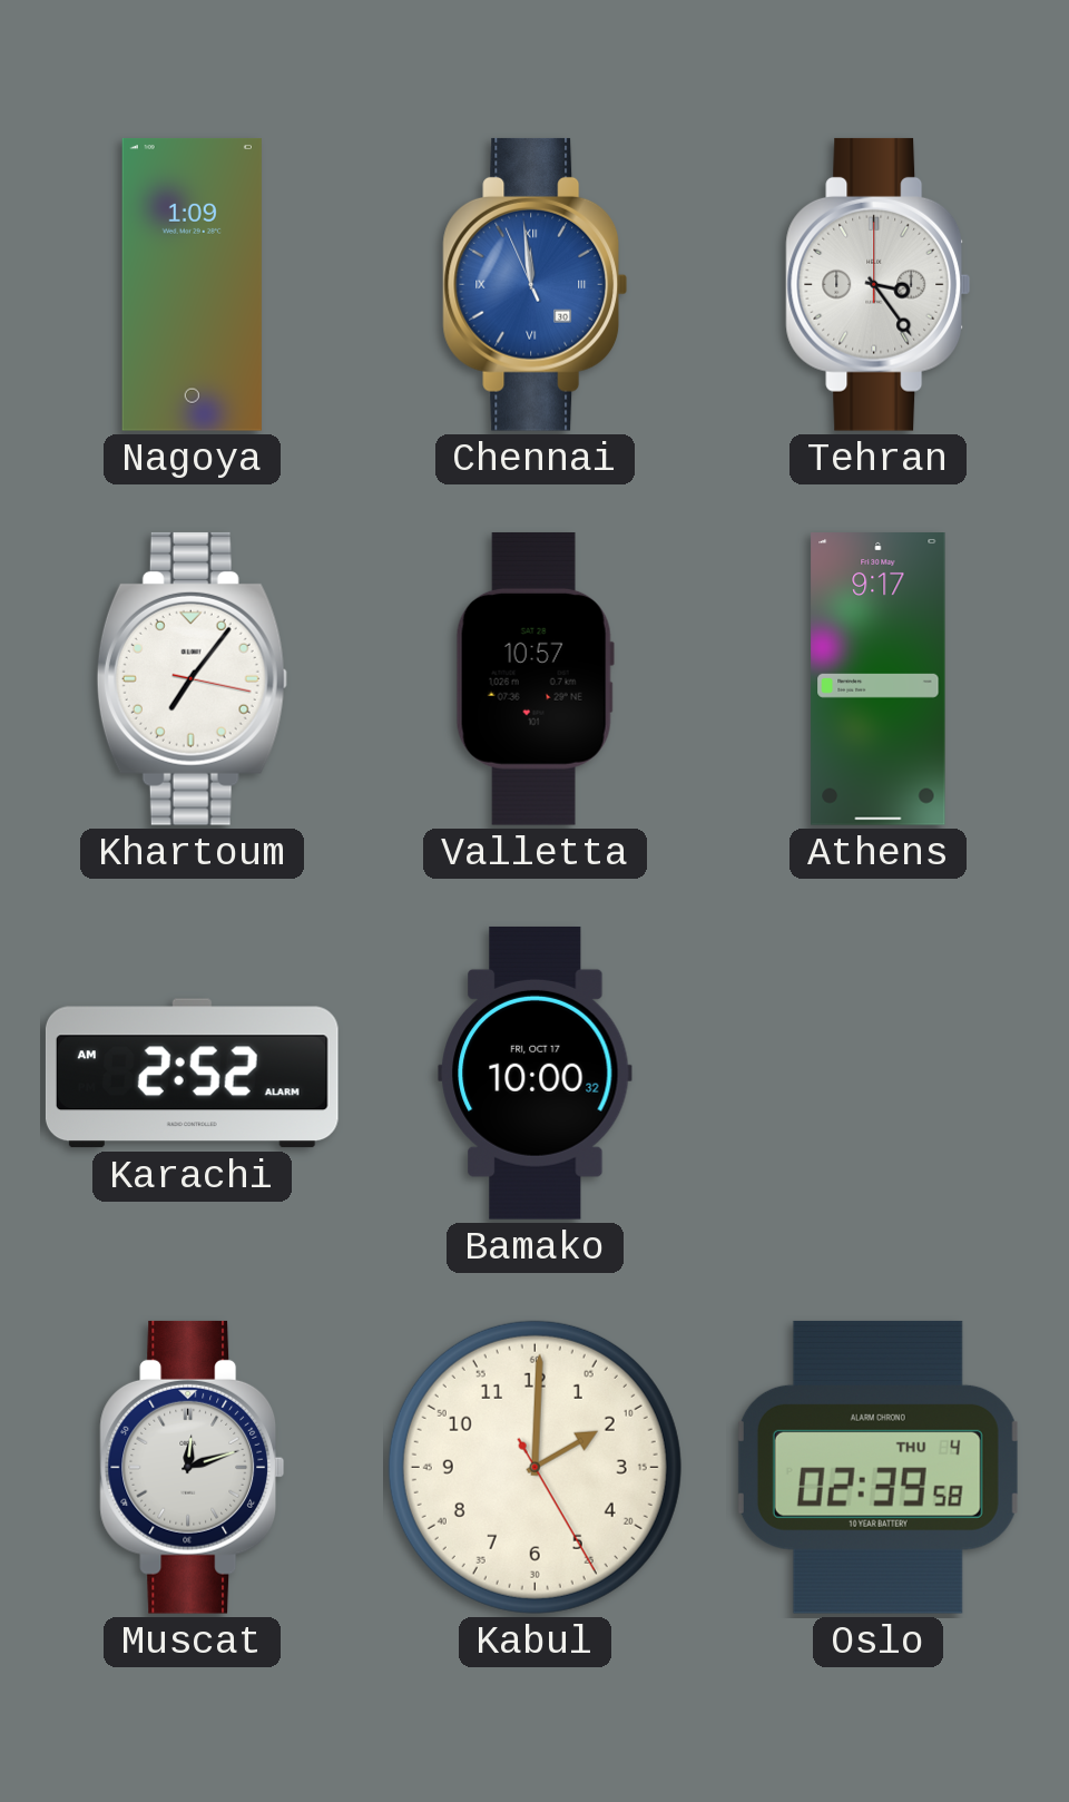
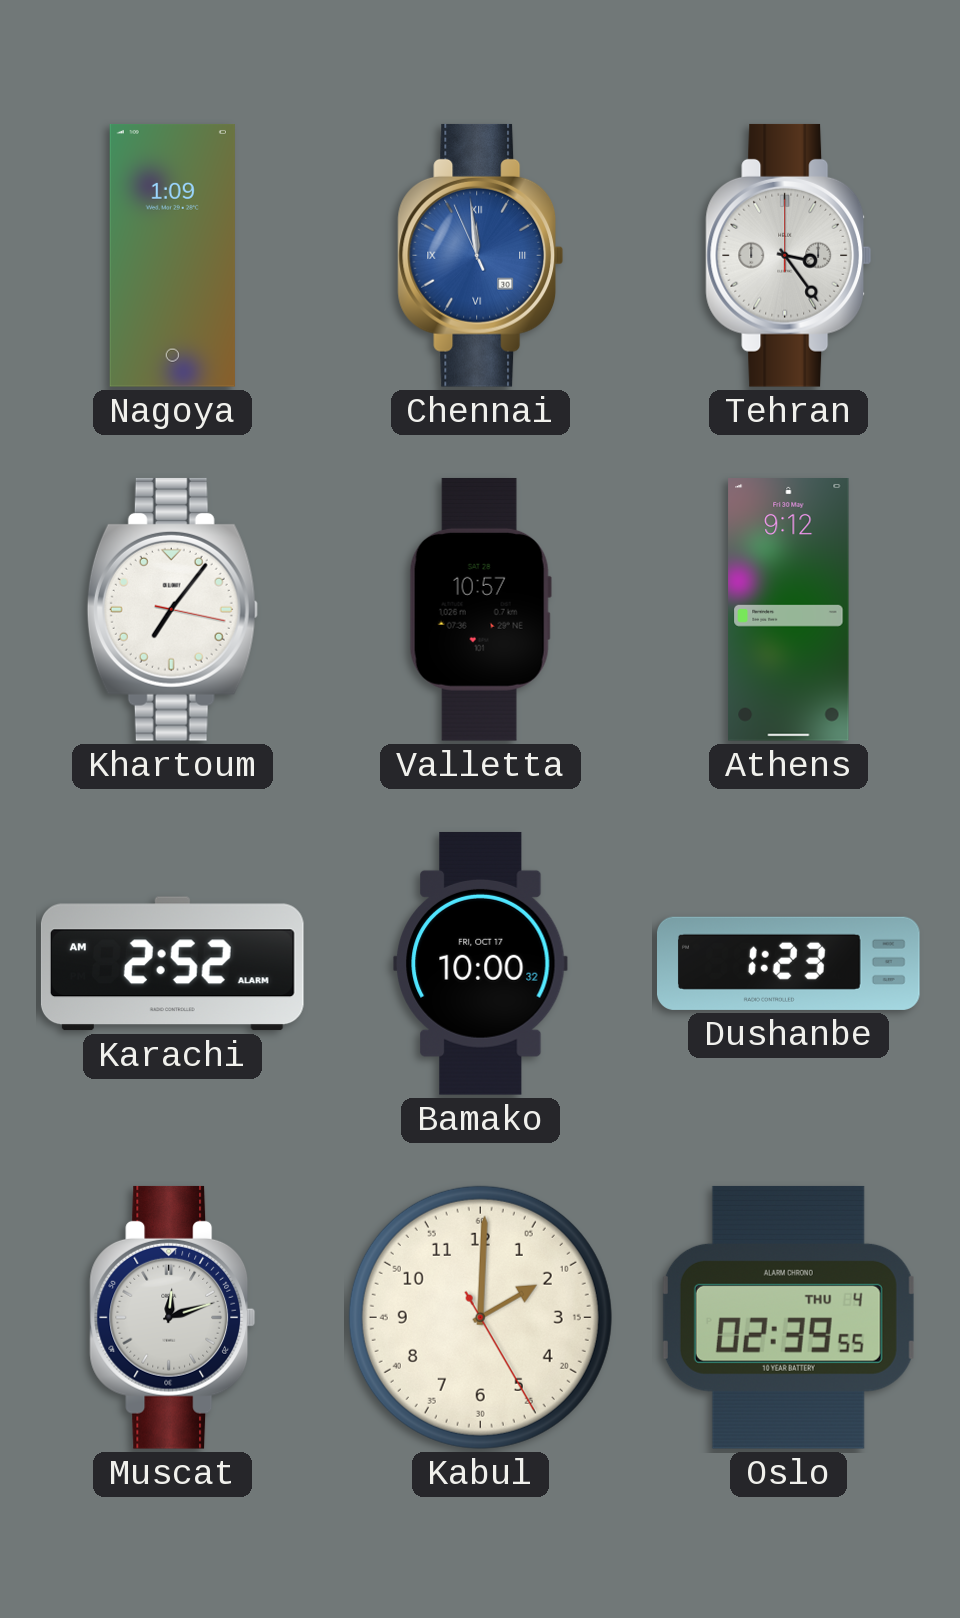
Athens: 9:17 -> 9:12 (789, 610)
Dushanbe: none -> 1:23 (789, 963)
Oslo: 02:39:58 -> 02:39:55 (788, 1317)
